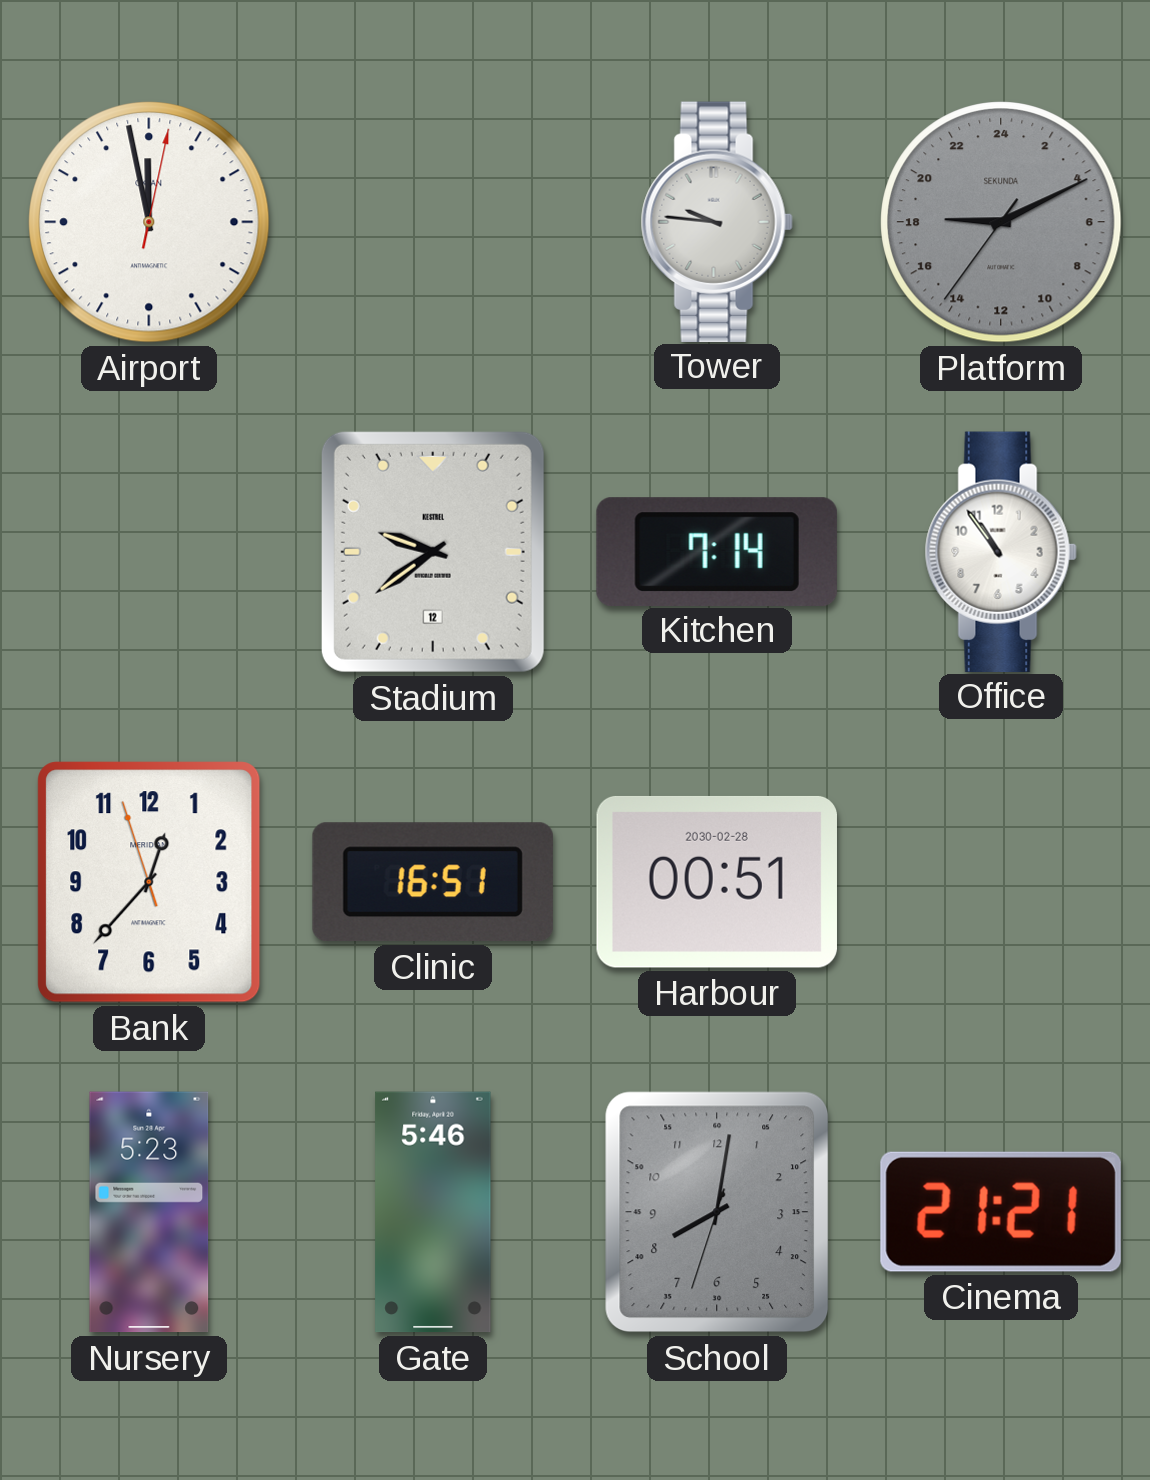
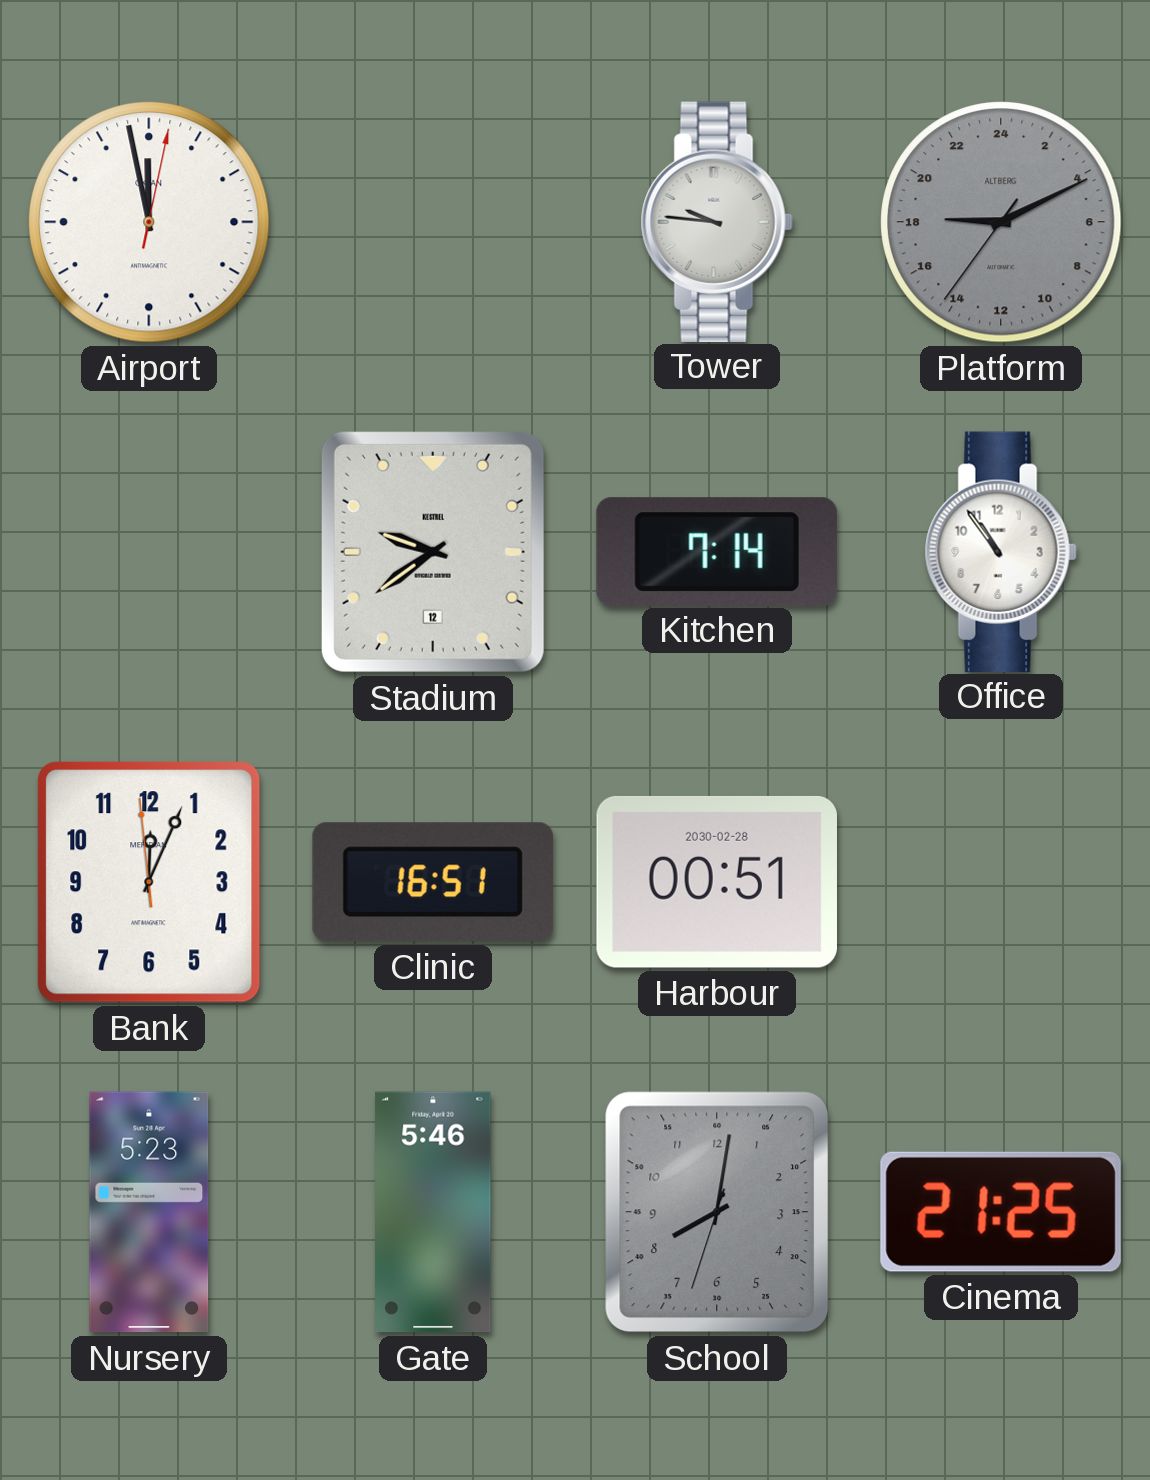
Platform brand: SEKUNDA -> ALTBERG (1001, 222)
Bank: 12:36 -> 12:03 (149, 882)
Cinema: 21:21 -> 21:25 (1001, 1212)
